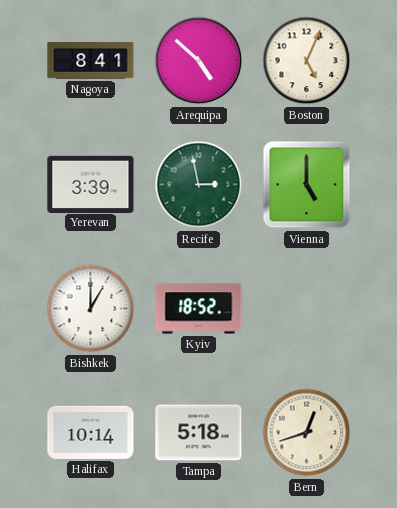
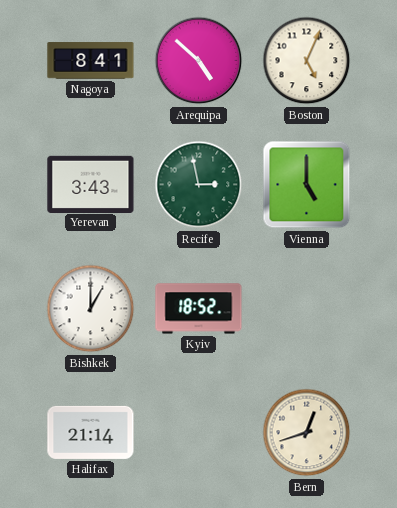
Yerevan: 3:39 -> 3:43 (91, 184)
Halifax: 10:14 -> 21:14 (91, 432)
Tampa: 5:18 -> none (199, 433)
